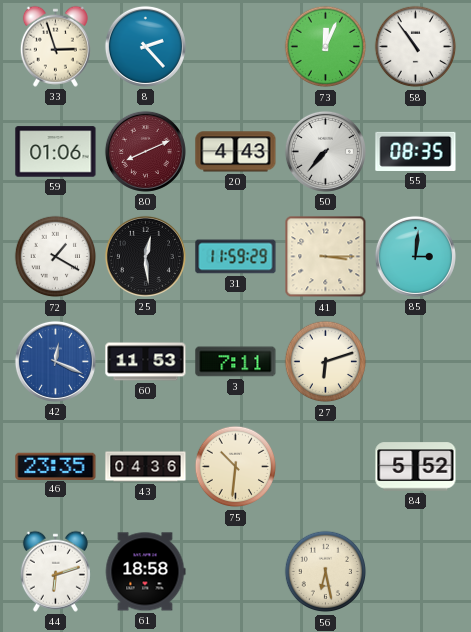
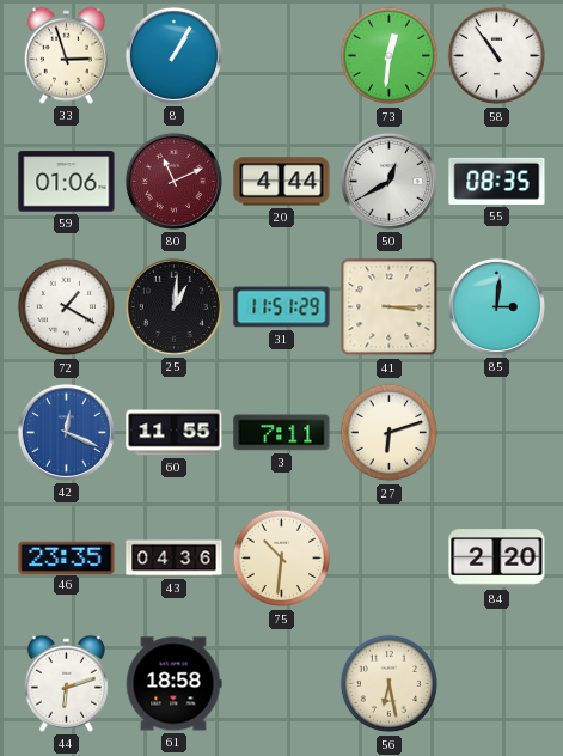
8: 2:23 -> 1:05 (173, 55)
73: 12:04 -> 12:31 (390, 56)
80: 8:11 -> 11:11 (173, 181)
20: 4:43 -> 4:44 (282, 182)
50: 7:37 -> 12:40 (388, 181)
25: 12:29 -> 1:01 (173, 306)
31: 11:59 -> 11:51 (282, 307)
60: 11:53 -> 11:55 (175, 433)
84: 5:52 -> 2:20 (497, 559)
